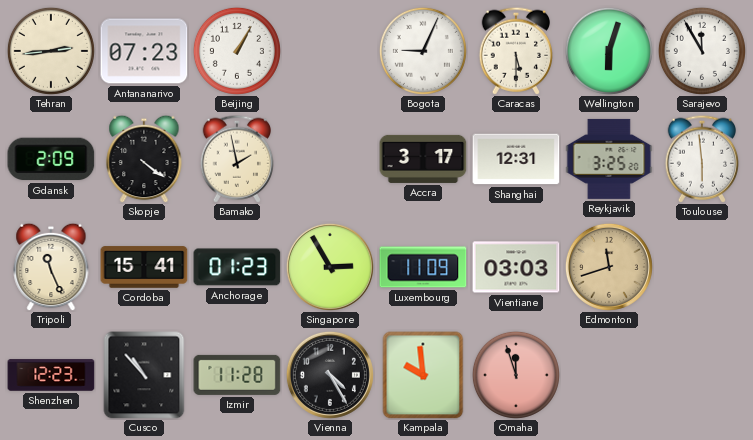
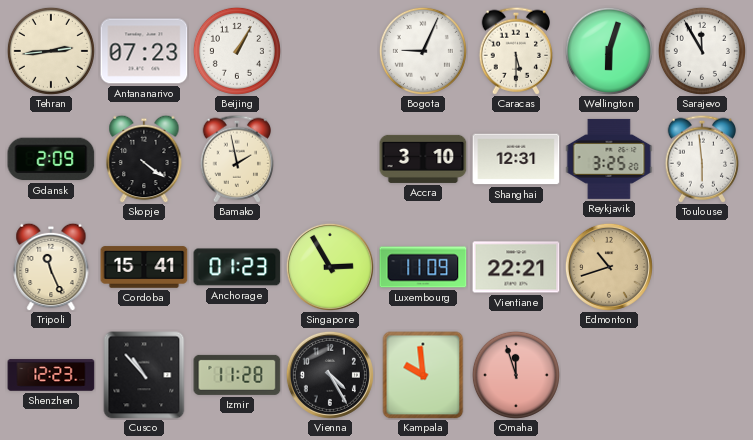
Accra: 3:17 -> 3:10 (423, 159)
Vientiane: 03:03 -> 22:21 (516, 267)
Edmonton: 11:42 -> 10:42 (609, 267)
